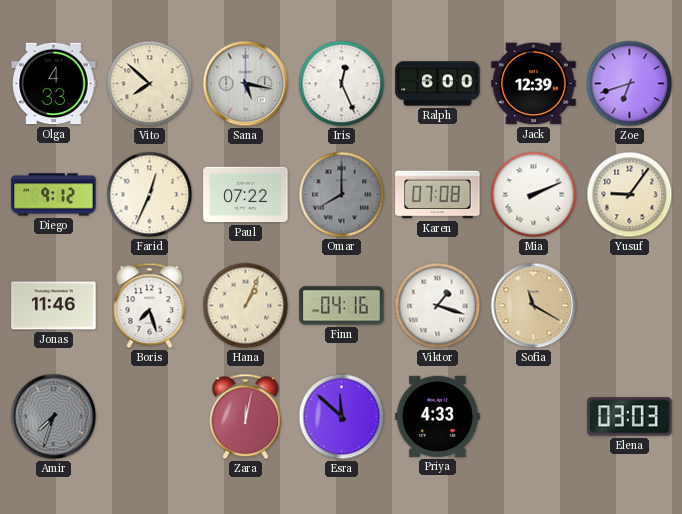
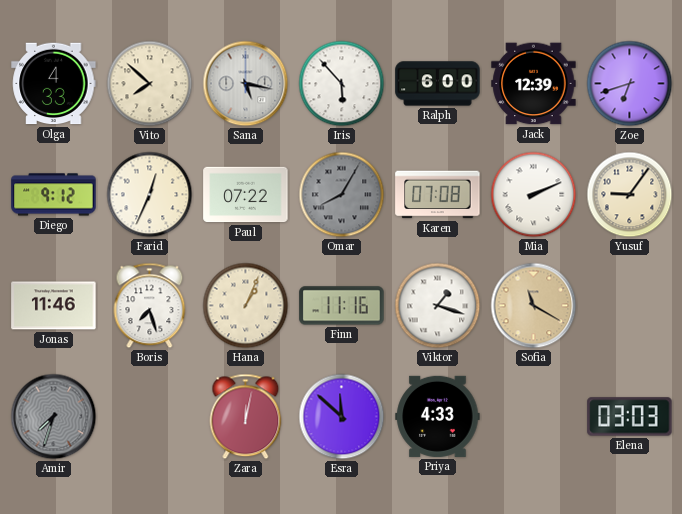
Iris: 12:26 -> 5:53 (342, 84)
Omar: 8:00 -> 8:05 (342, 195)
Finn: 04:16 -> 11:16 (342, 306)
